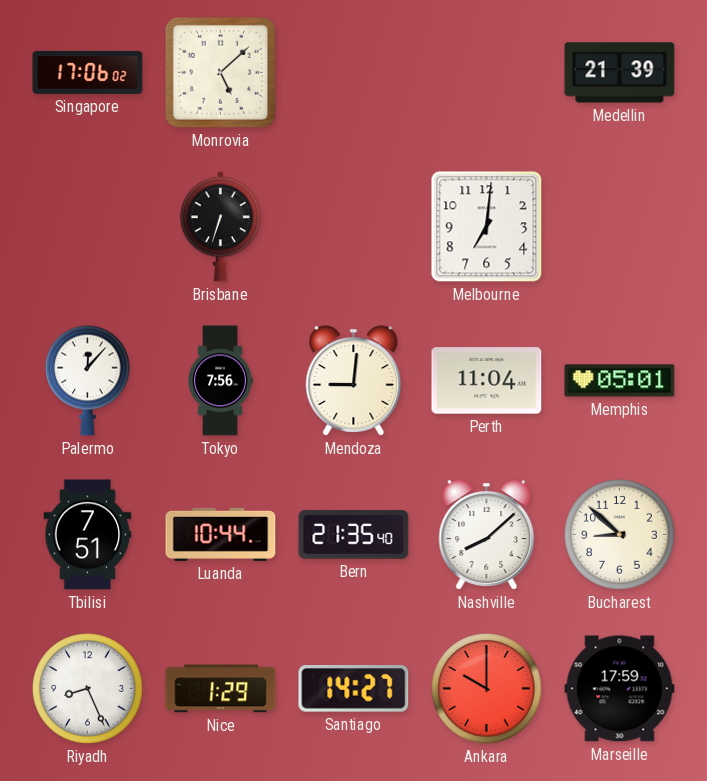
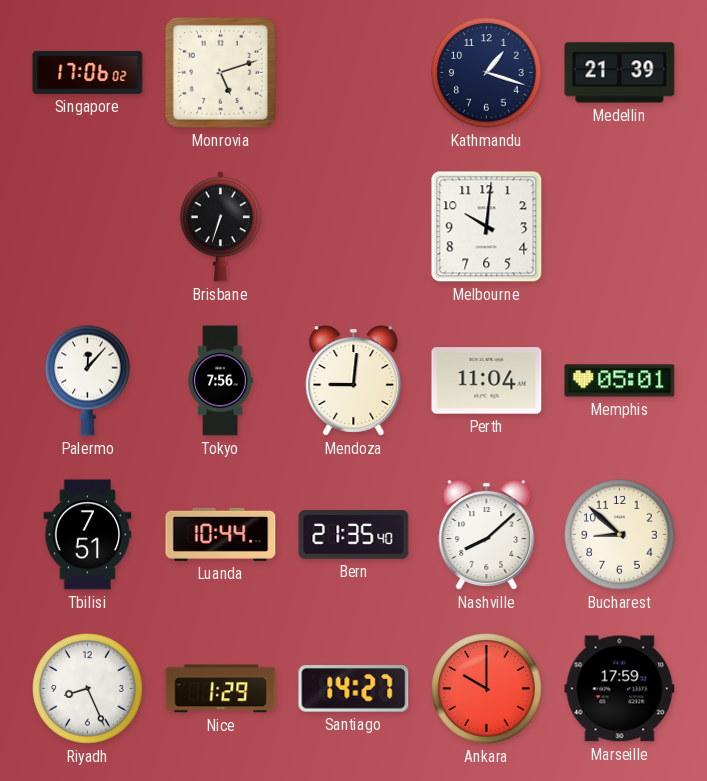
Monrovia: 5:08 -> 5:12 (220, 72)
Kathmandu: none -> 1:18 (487, 73)
Melbourne: 7:01 -> 10:01 (487, 227)
